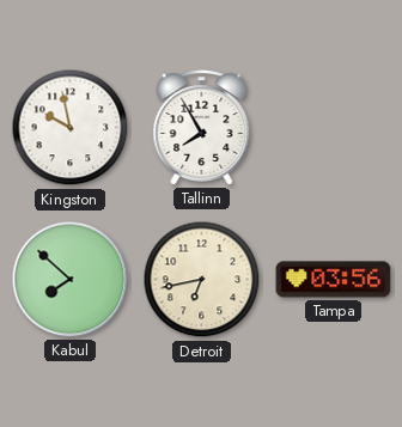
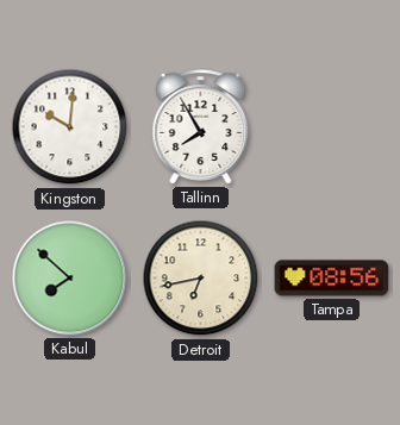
Kingston: 9:58 -> 10:01 (70, 127)
Tampa: 03:56 -> 08:56 (332, 279)
